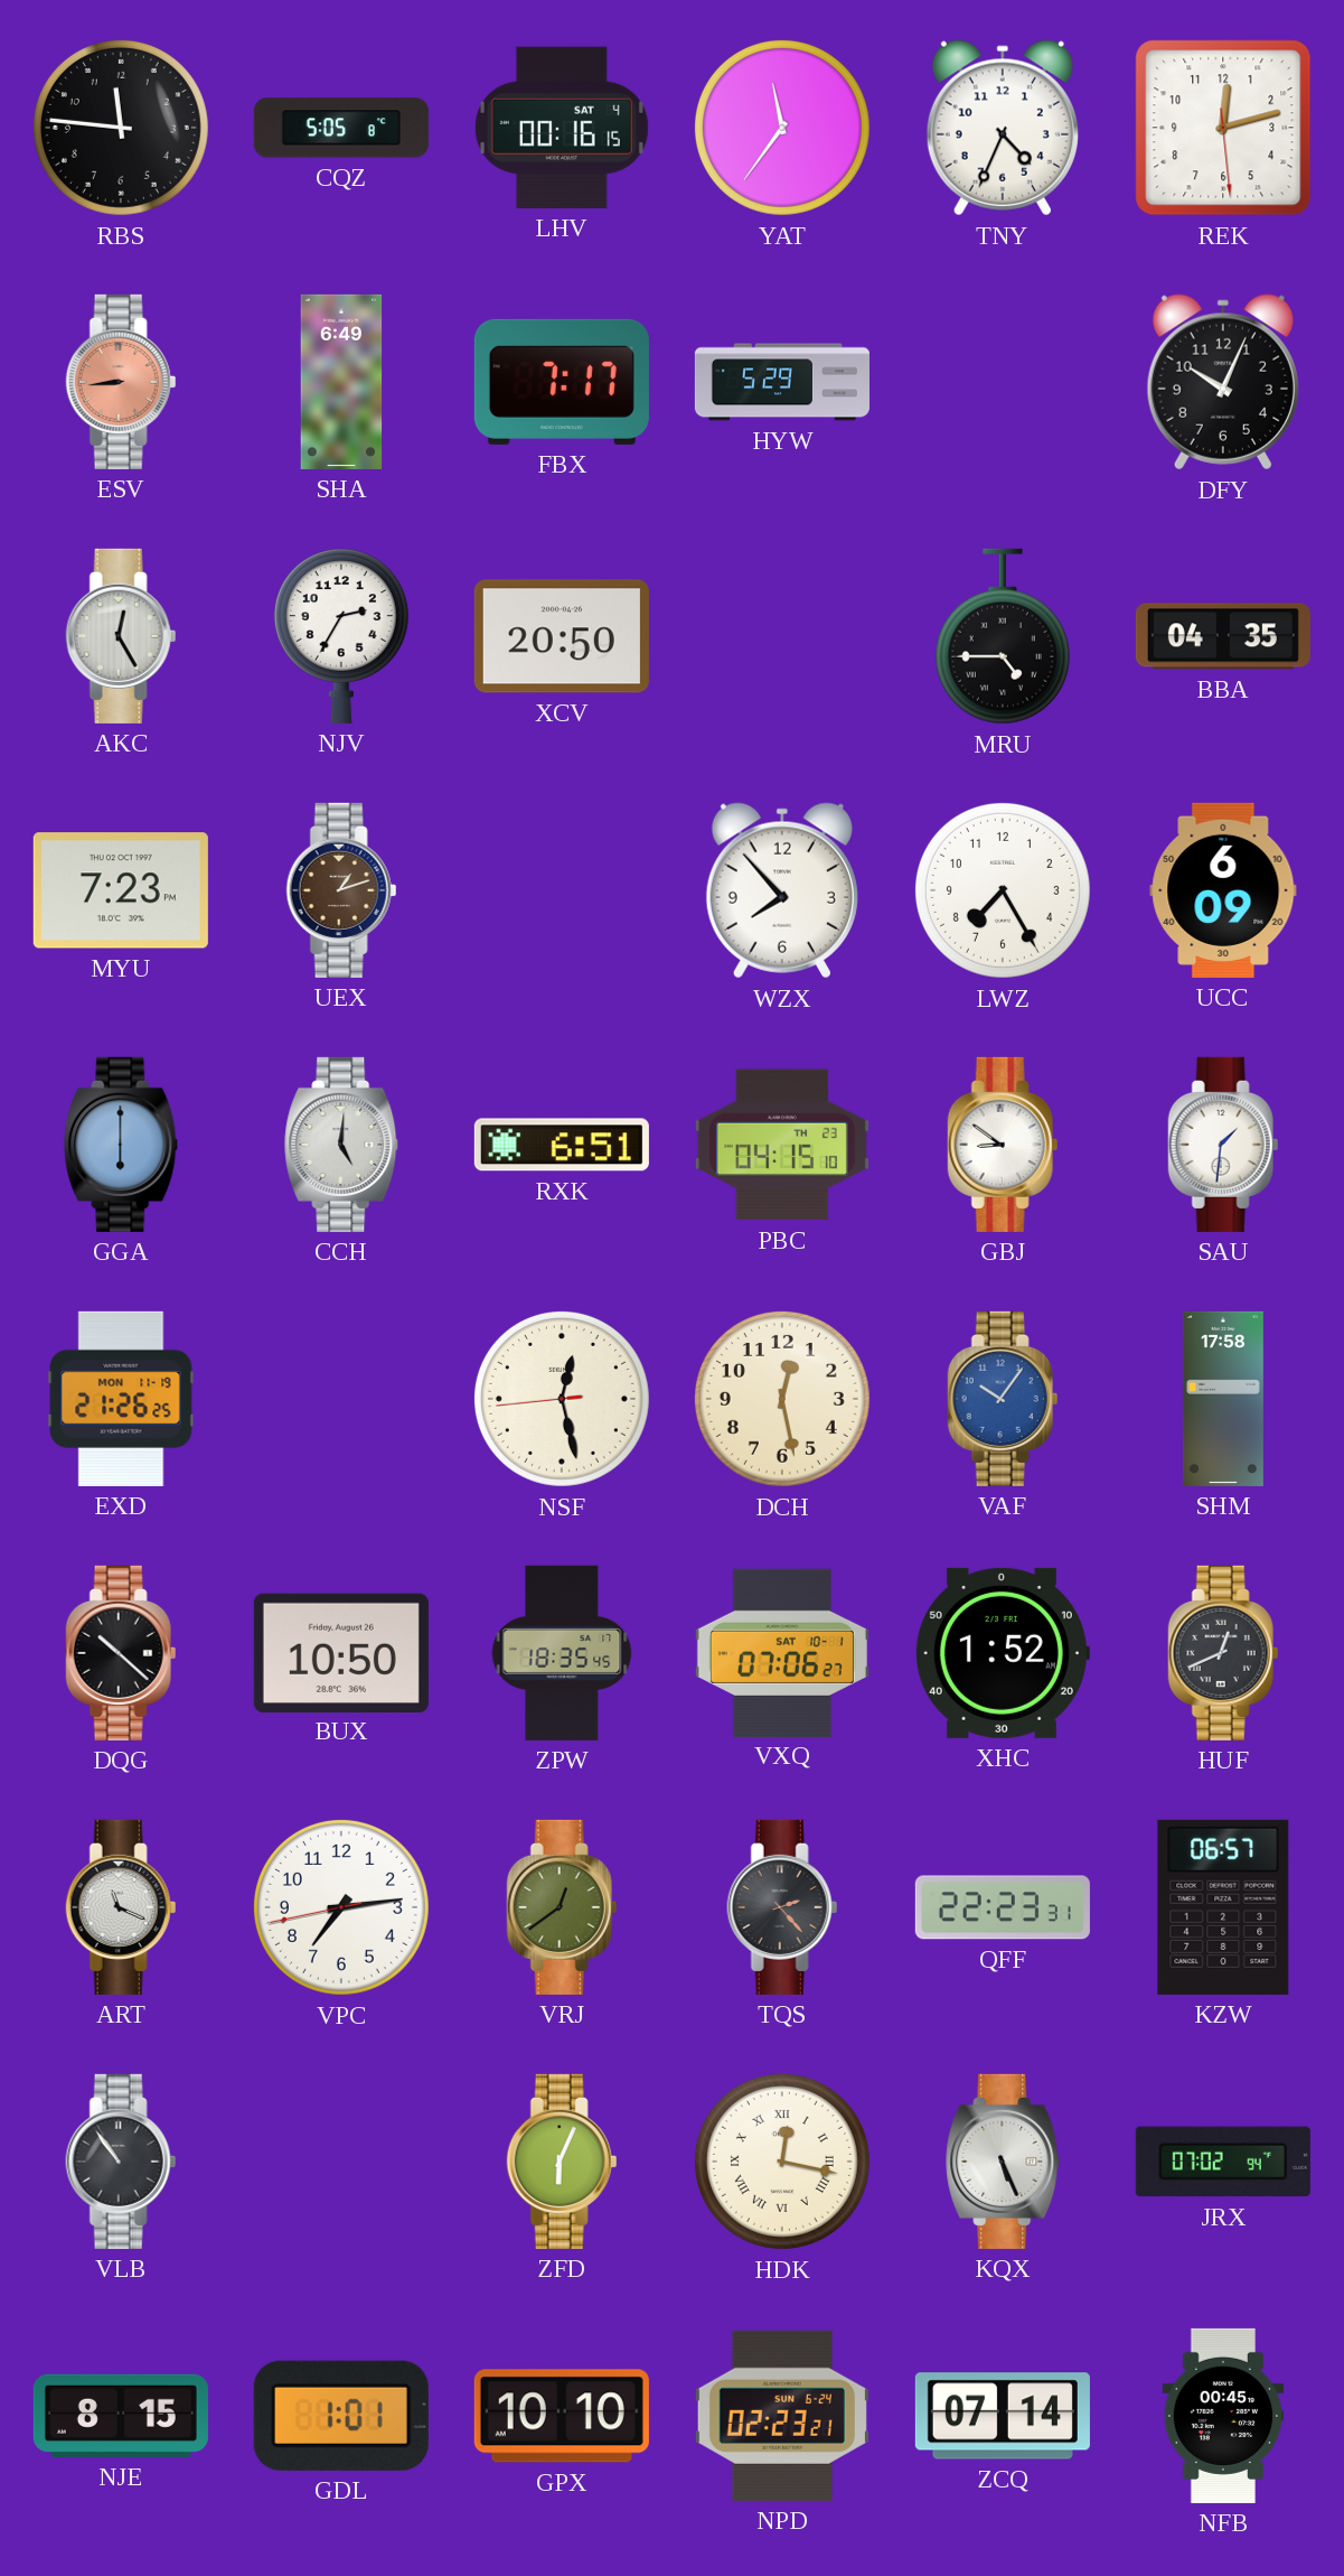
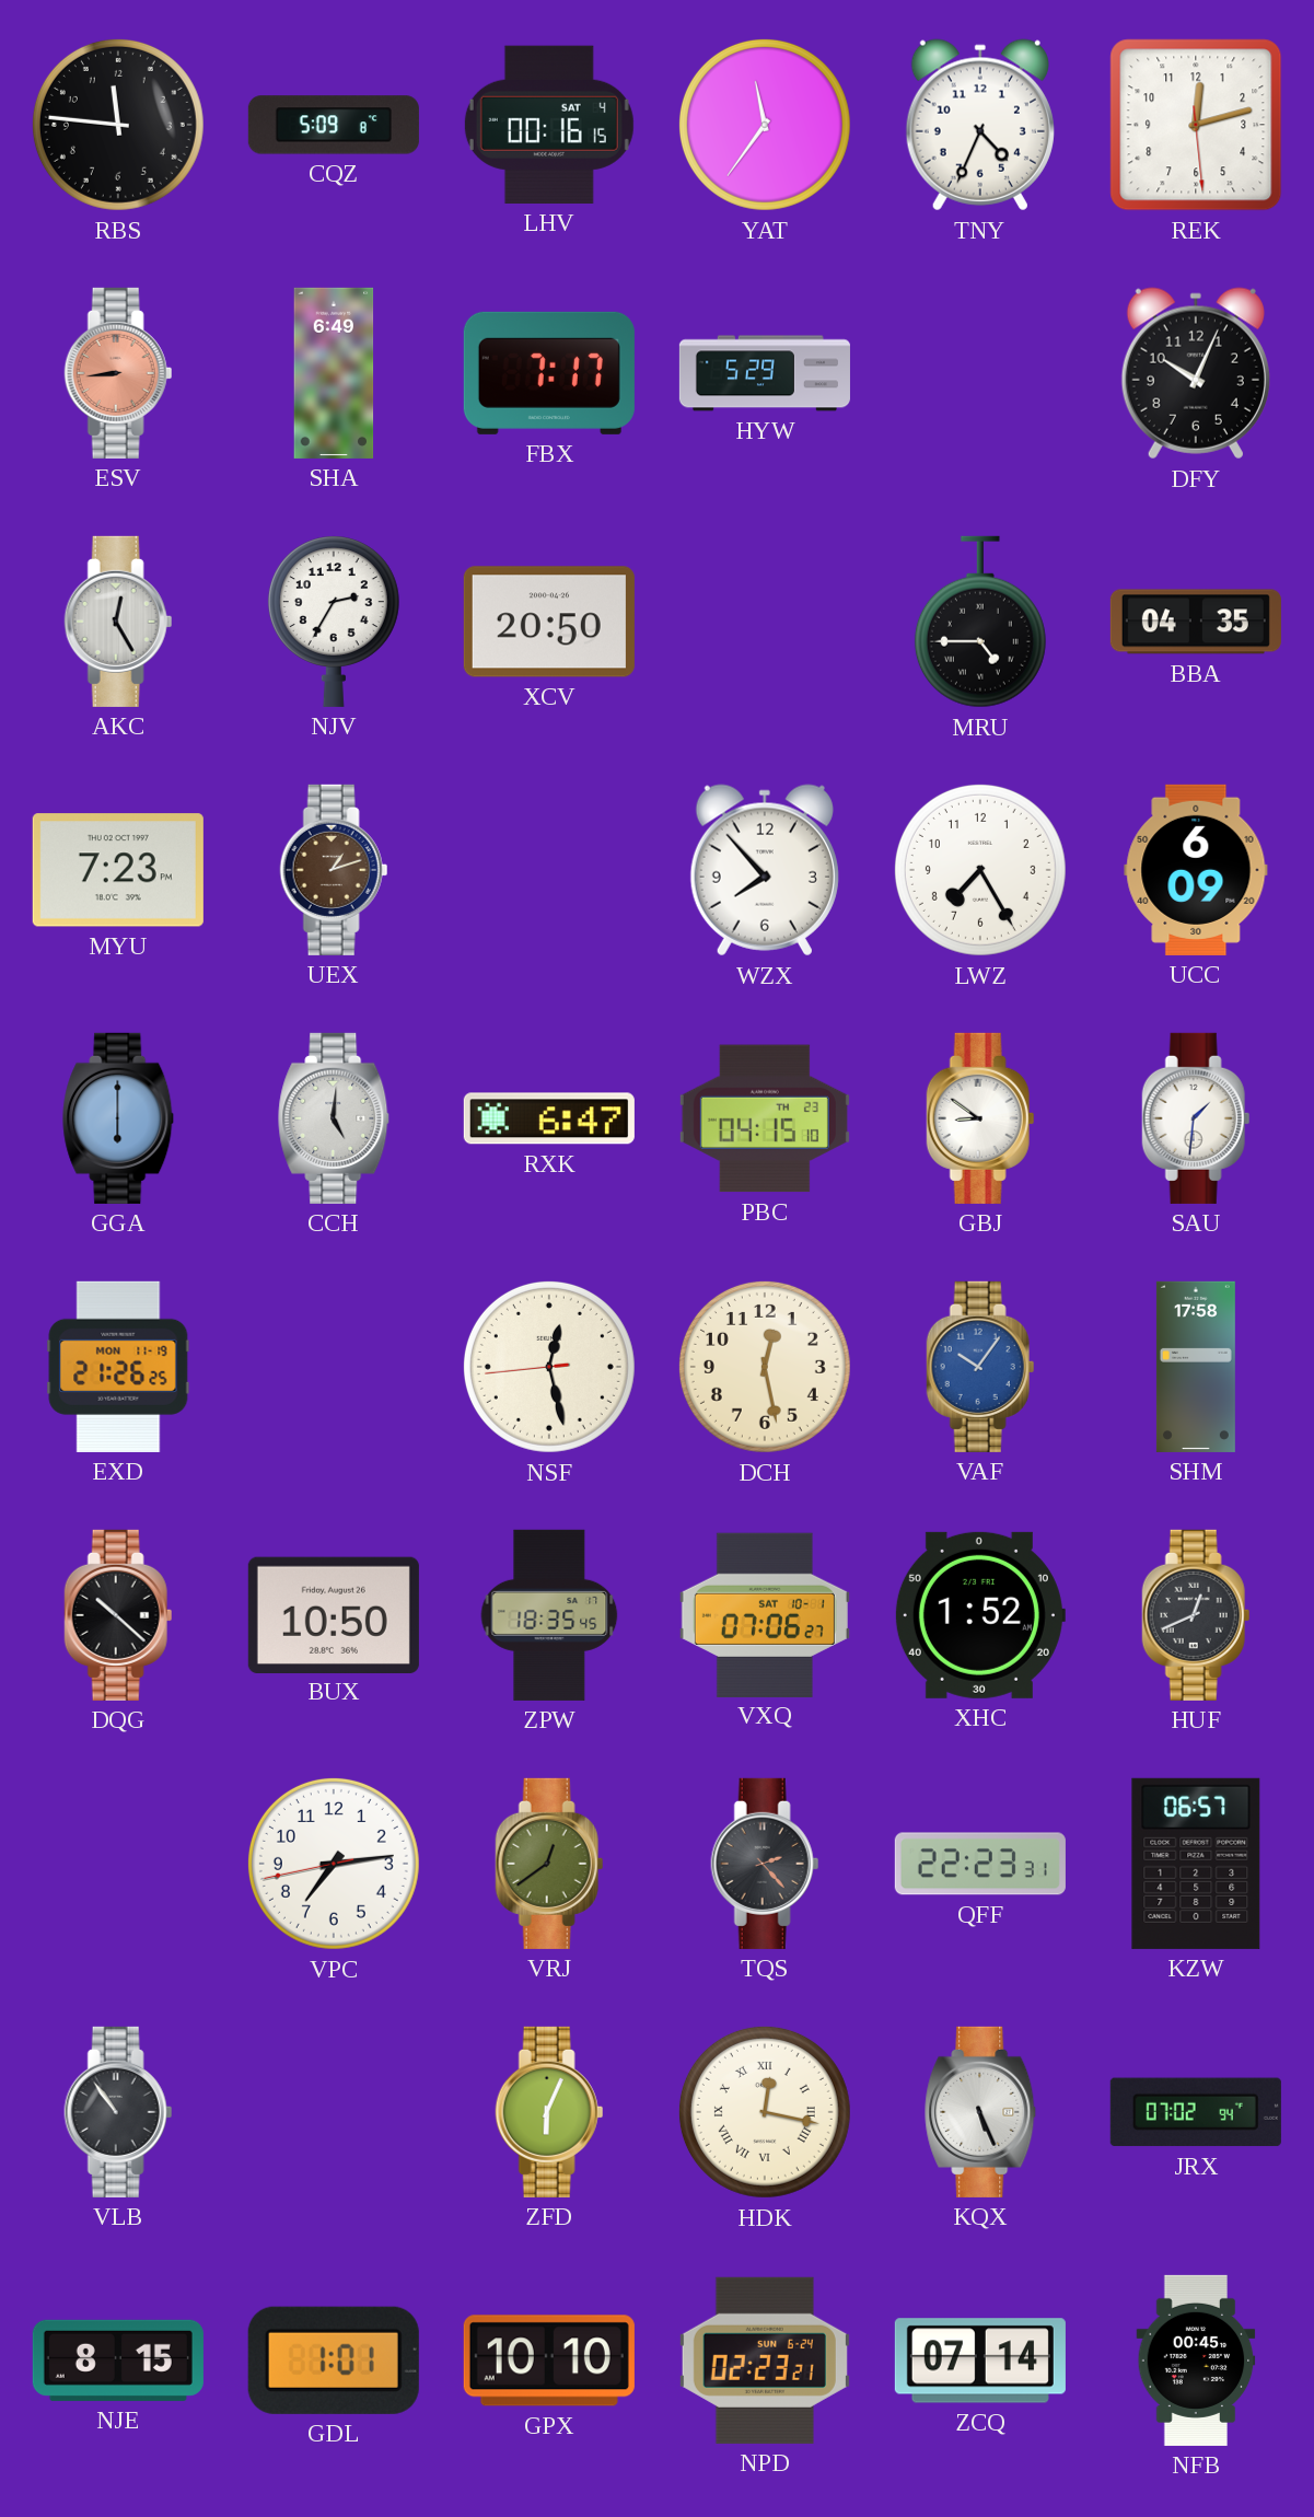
CQZ: 5:05 -> 5:09 (334, 125)
RXK: 6:51 -> 6:47 (549, 1118)
ART: 11:19 -> none (121, 1907)
